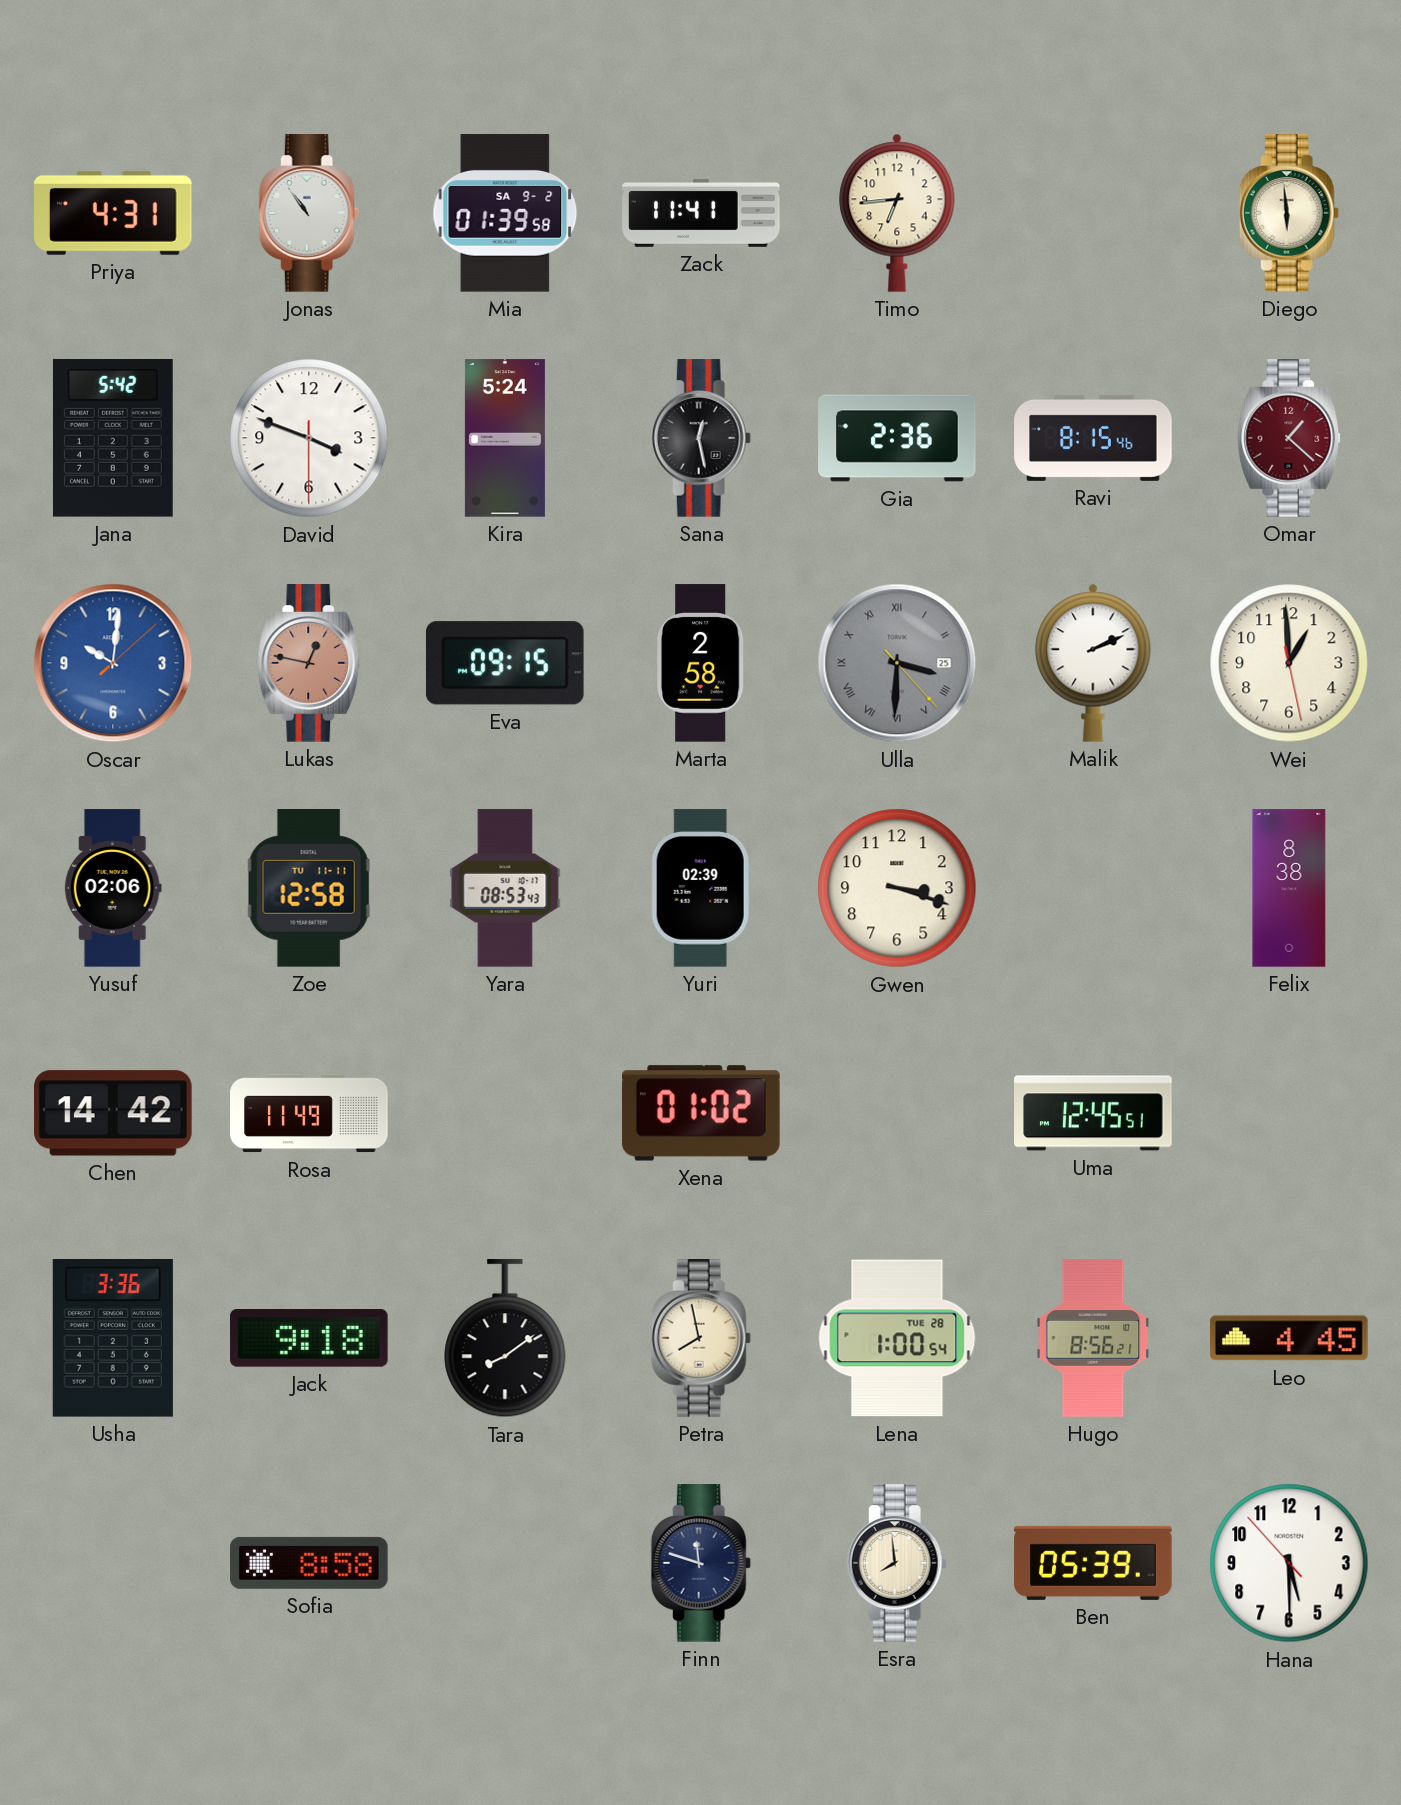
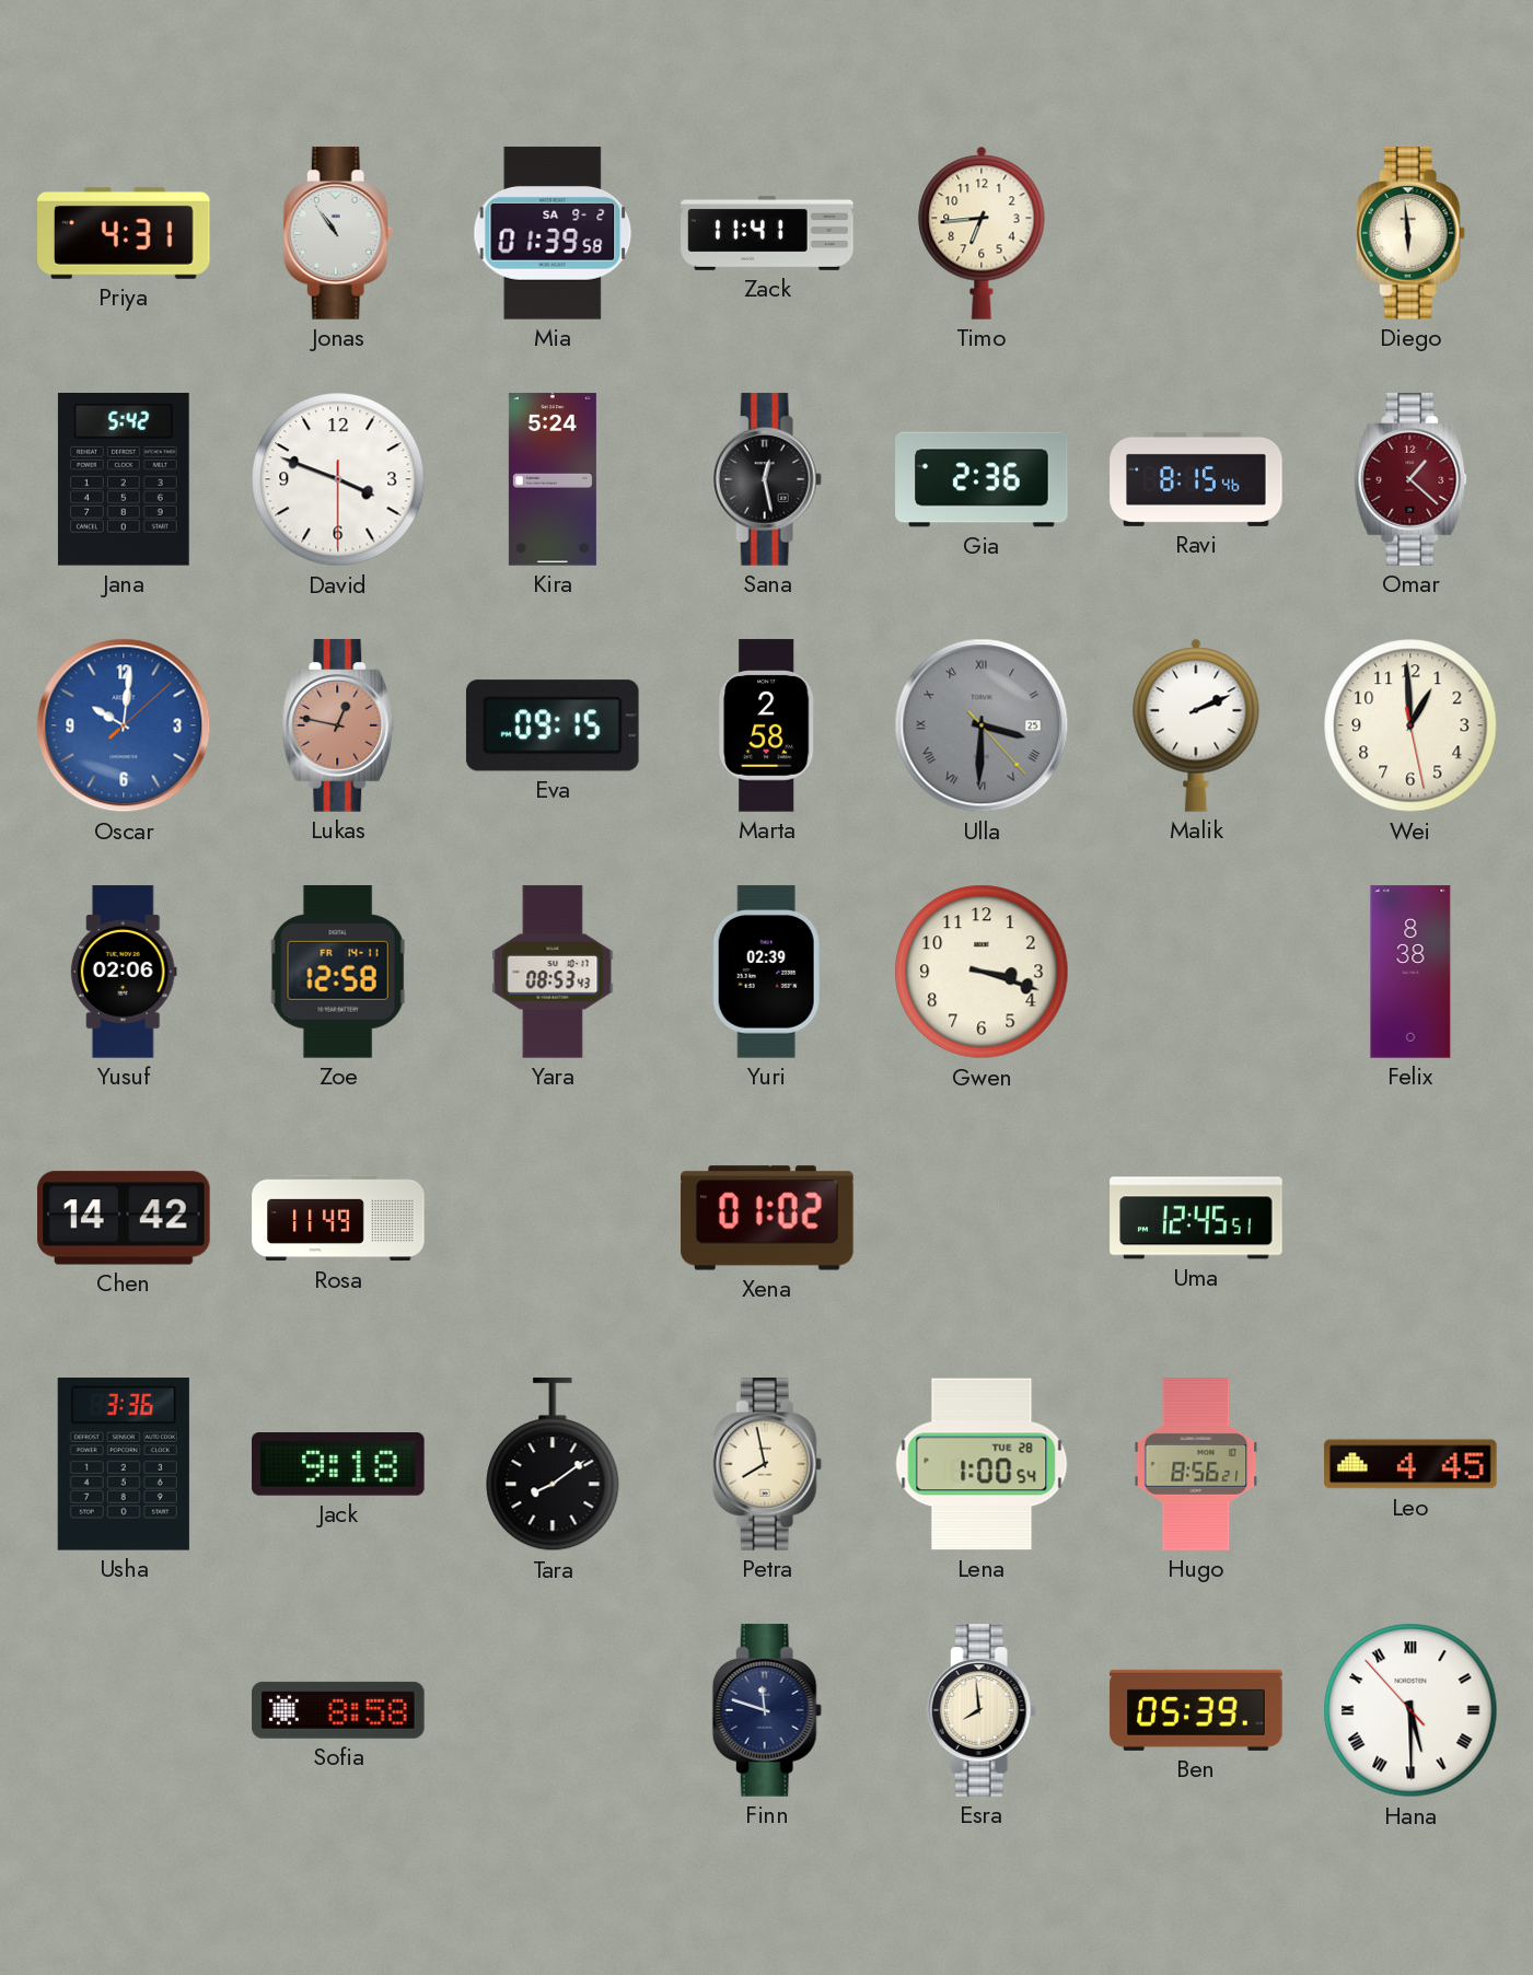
Zoe date: TU 11-11 -> FR 14-11 (338, 973)
Hana numerals: Arabic -> Roman (1410, 1710)
